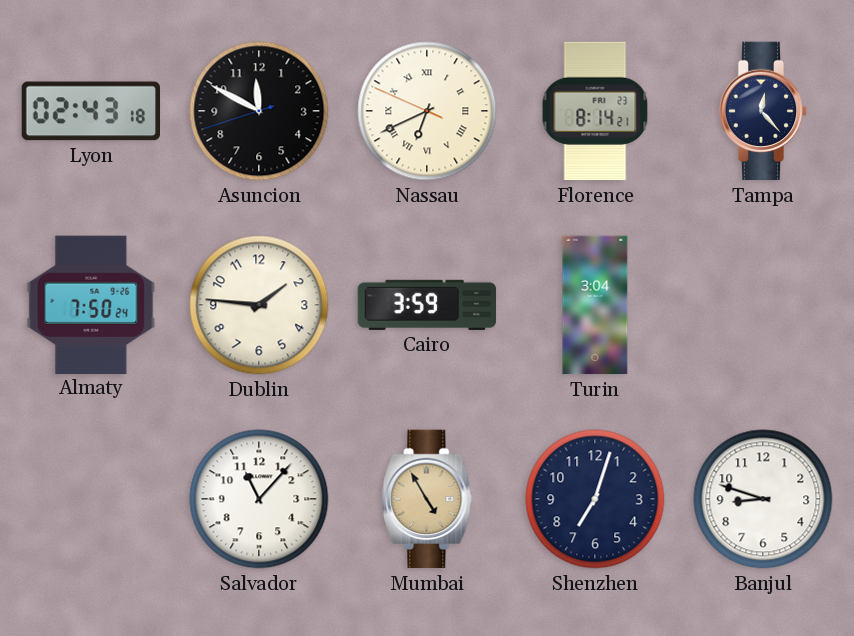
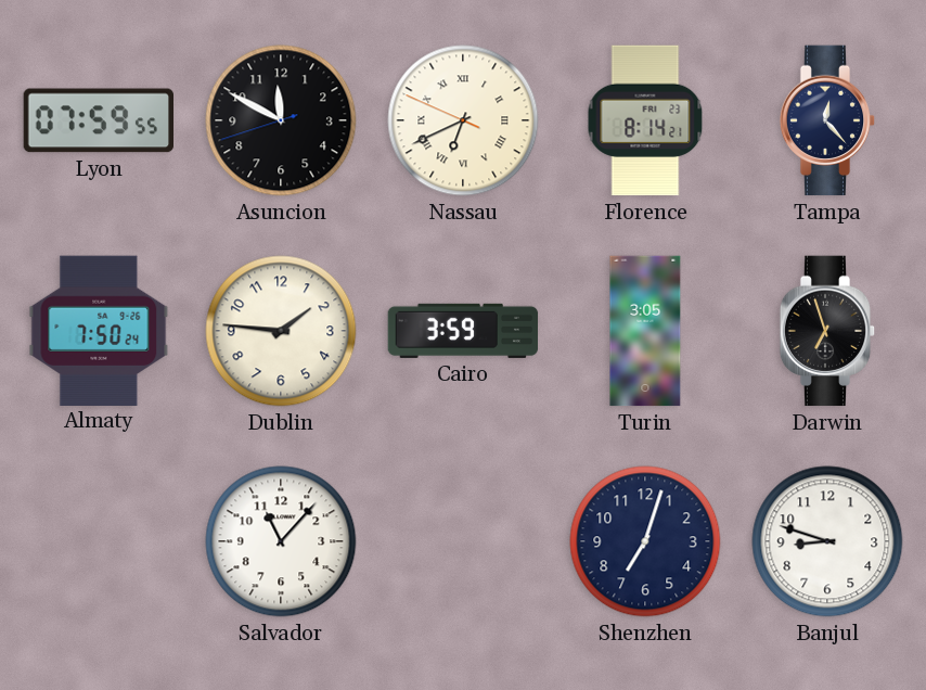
Lyon: 02:43 -> 07:59 (98, 120)
Turin: 3:04 -> 3:05 (645, 331)
Darwin: none -> 6:57 (827, 331)
Mumbai: 4:55 -> none (427, 499)
